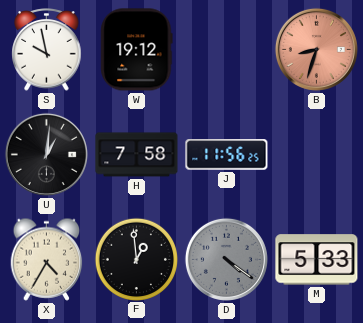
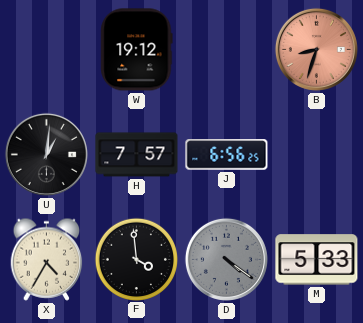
S: 9:58 -> none (47, 50)
H: 7:58 -> 7:57 (137, 155)
J: 11:56 -> 6:56 (227, 155)
F: 12:59 -> 3:59 (136, 259)
